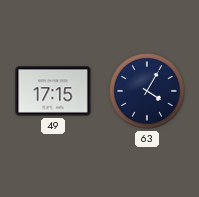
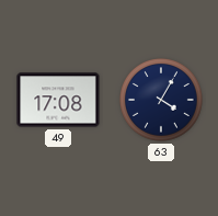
49: 17:15 -> 17:08 (58, 100)
